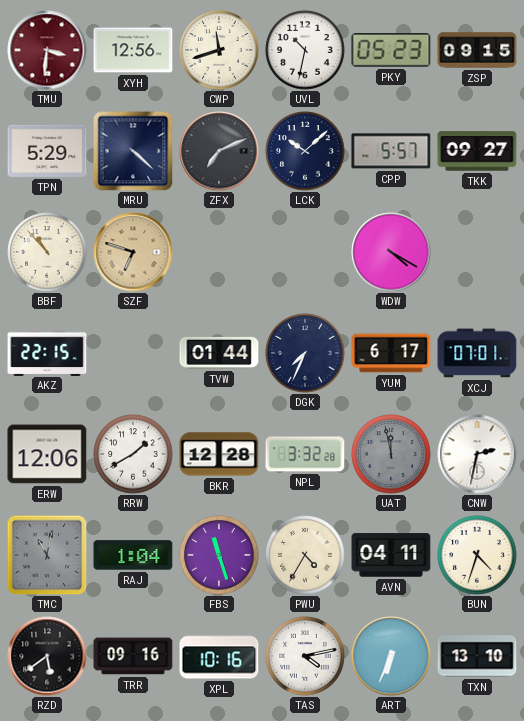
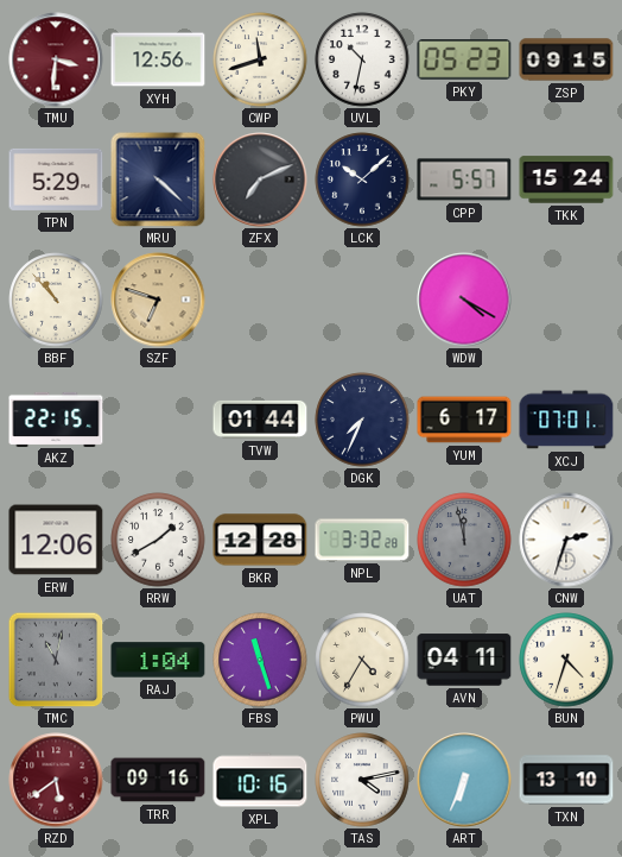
TKK: 09:27 -> 15:24 (566, 179)
CNW: 2:32 -> 2:33 (566, 540)
RZD dial: black -> burgundy (56, 780)
